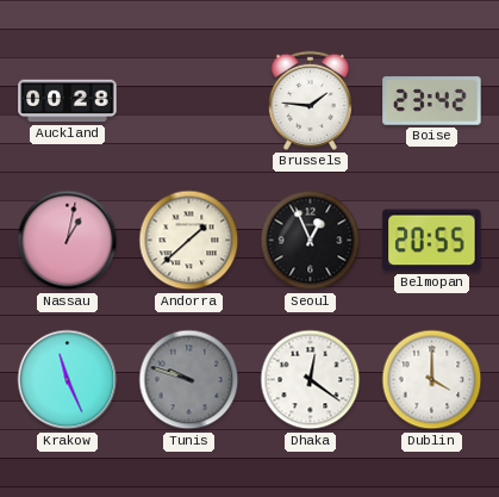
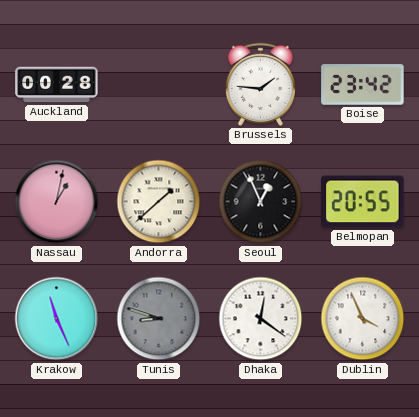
Tunis: 9:48 -> 8:48 (159, 319)
Dublin: 4:00 -> 3:56 (363, 319)
